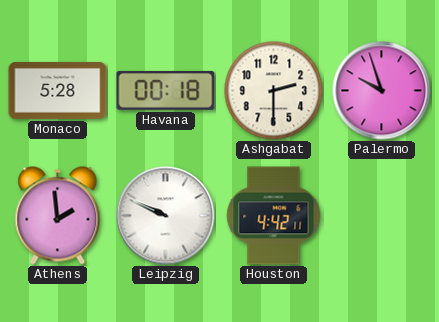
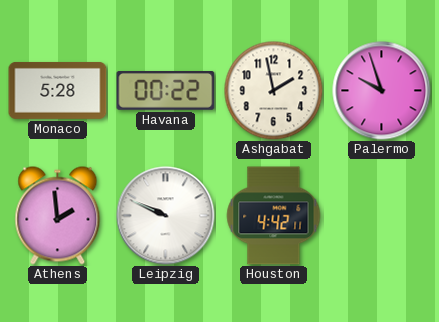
Havana: 00:18 -> 00:22 (166, 90)
Ashgabat: 2:30 -> 1:58 (274, 91)
